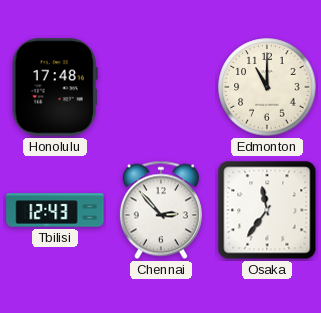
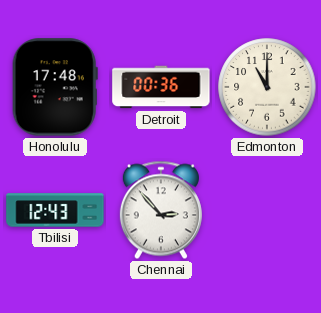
Detroit: none -> 00:36 (161, 87)
Osaka: 11:36 -> none (267, 210)
